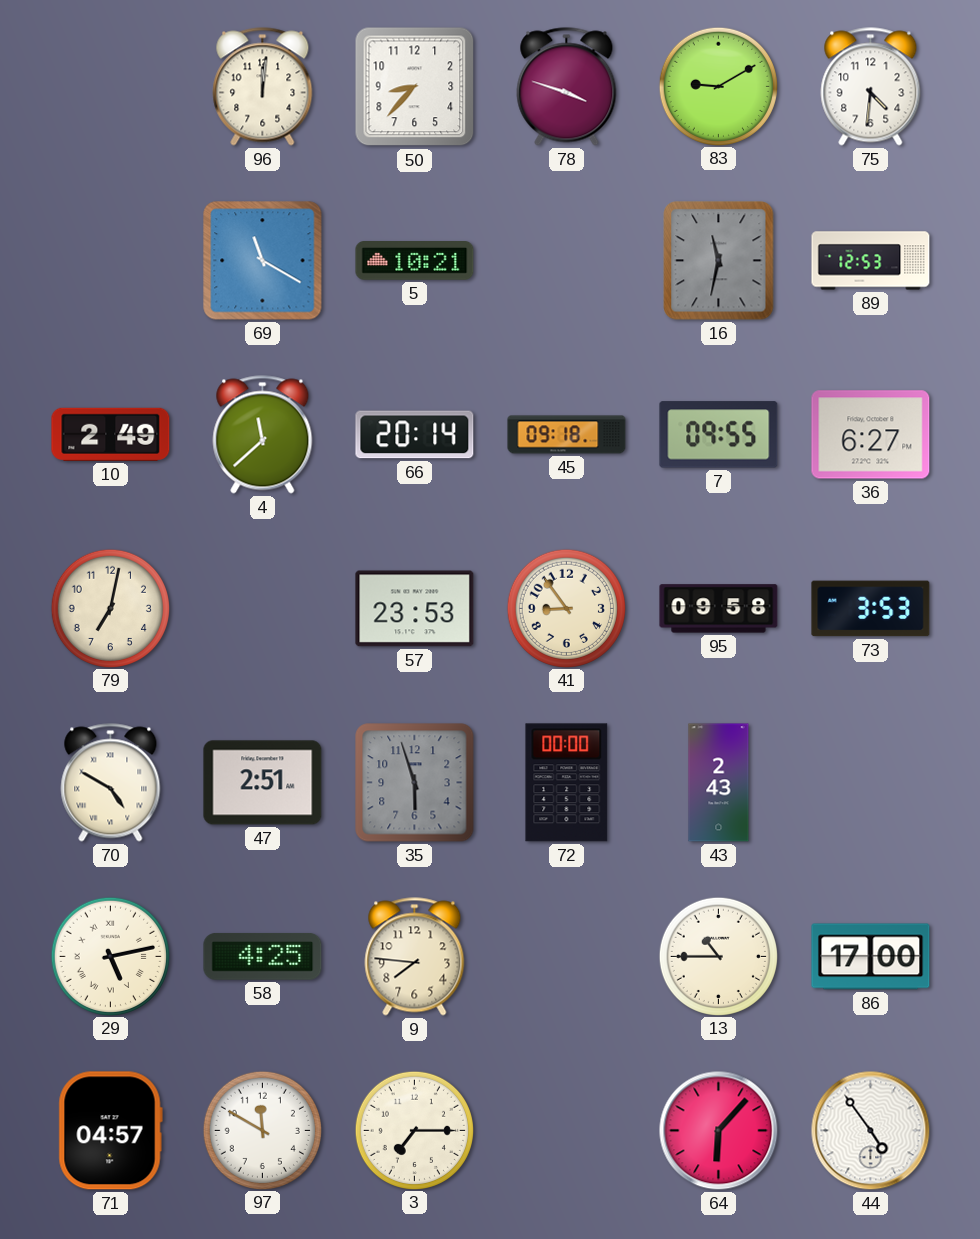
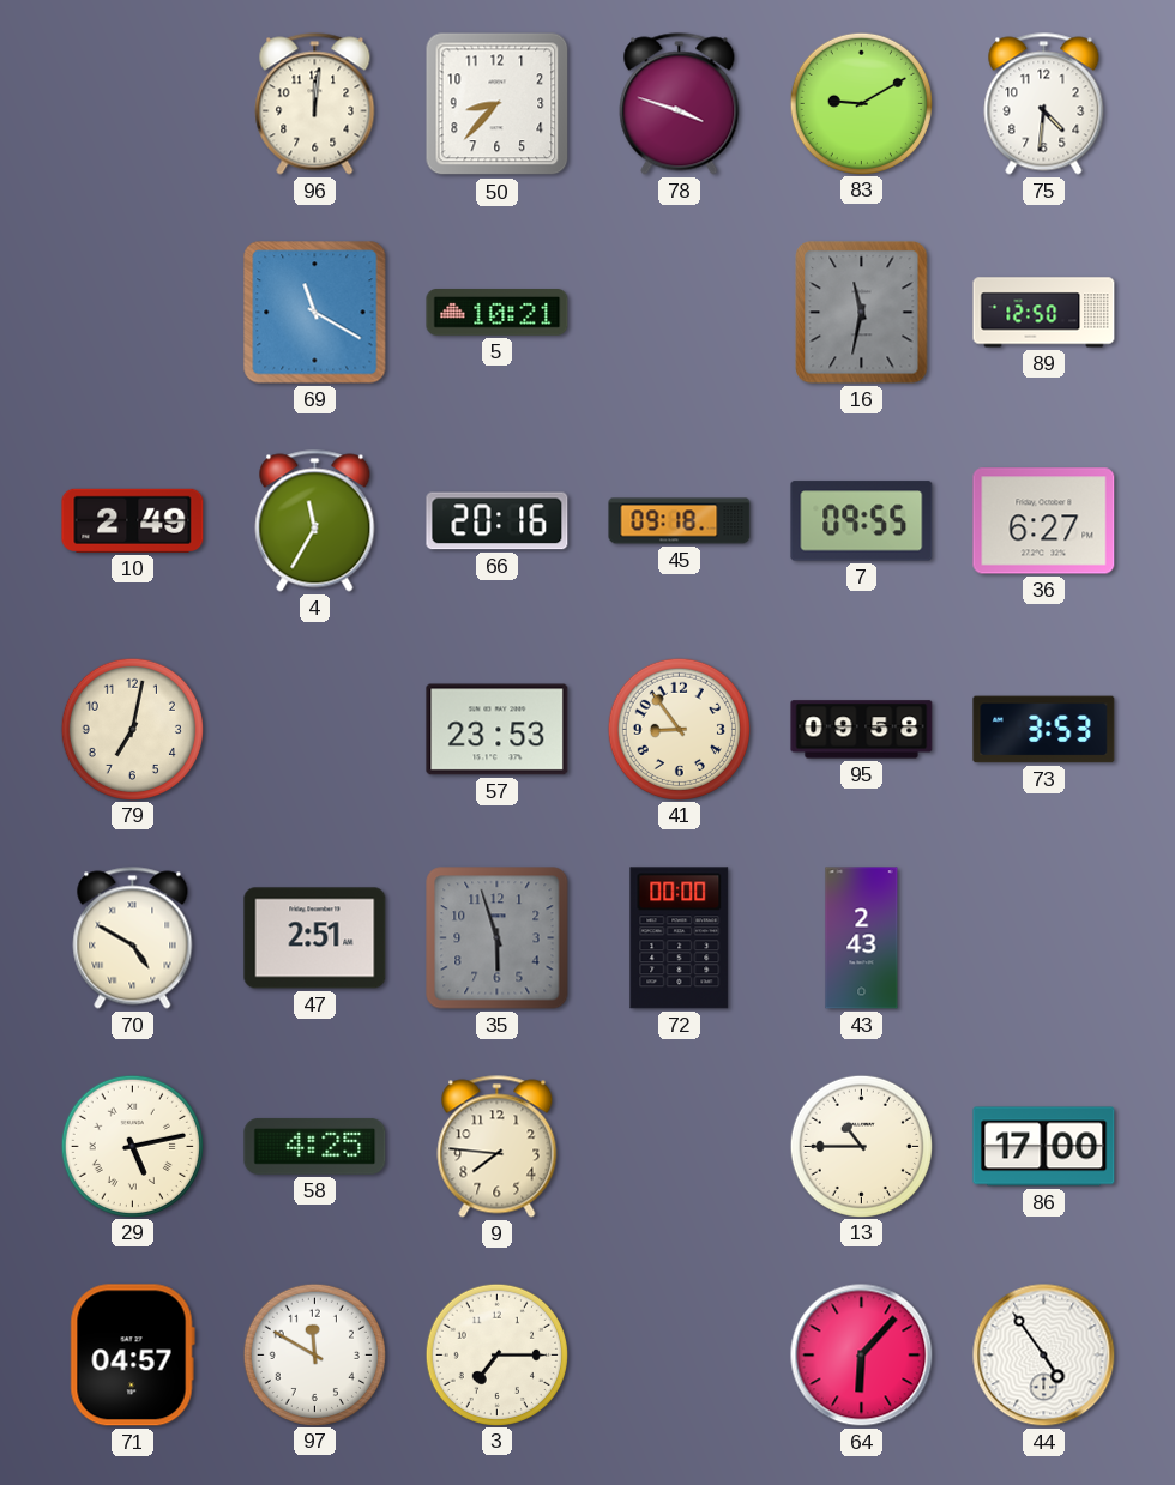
89: 12:53 -> 12:50 (1044, 313)
4: 11:38 -> 11:35 (315, 521)
66: 20:14 -> 20:16 (498, 521)
